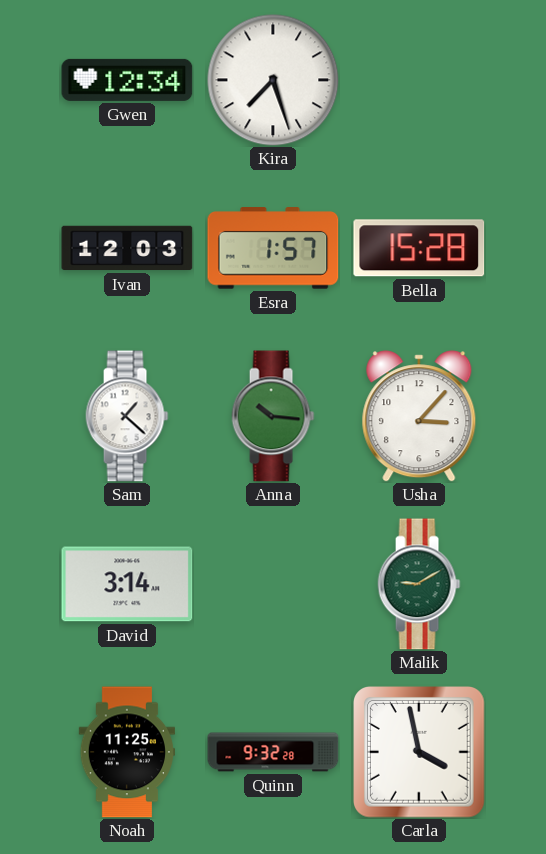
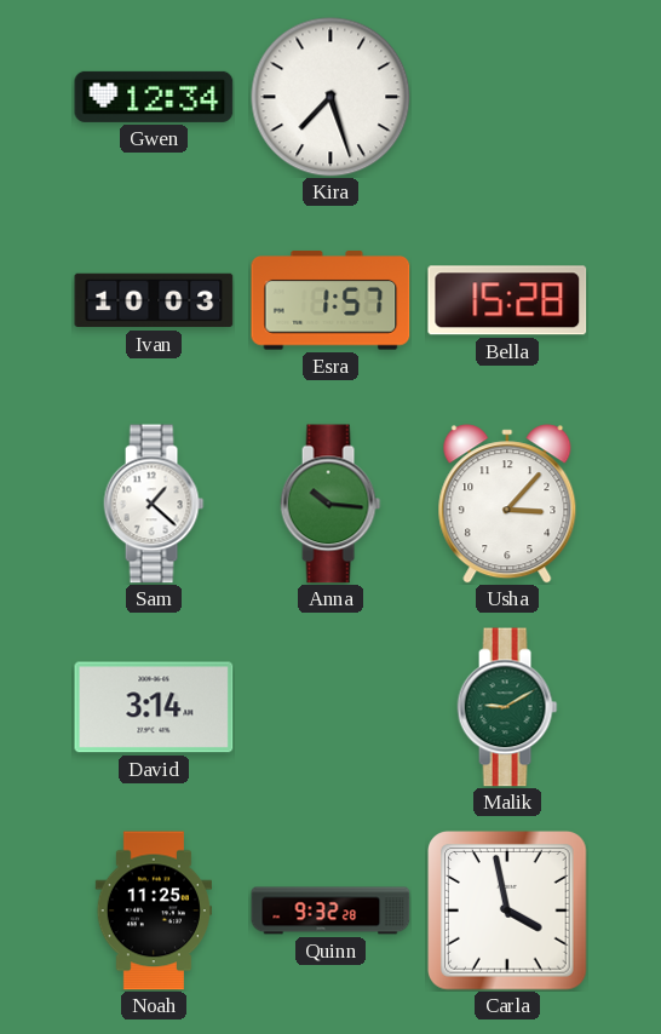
Ivan: 12:03 -> 10:03 (154, 300)
